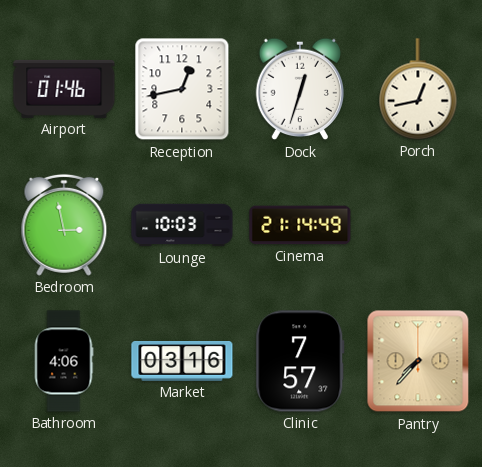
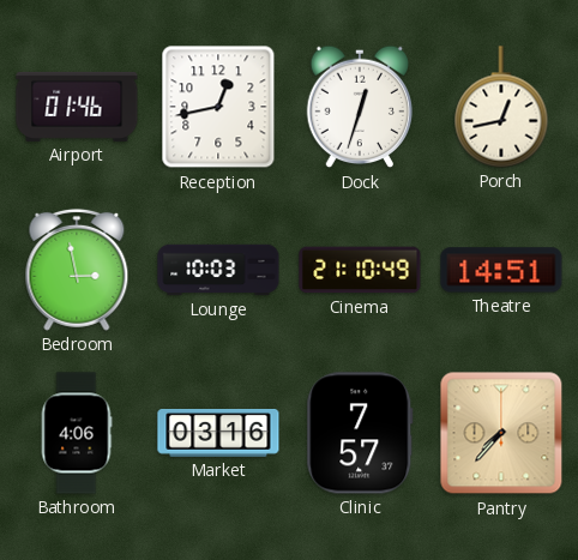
Cinema: 21:14 -> 21:10 (360, 270)
Theatre: none -> 14:51 (501, 270)
